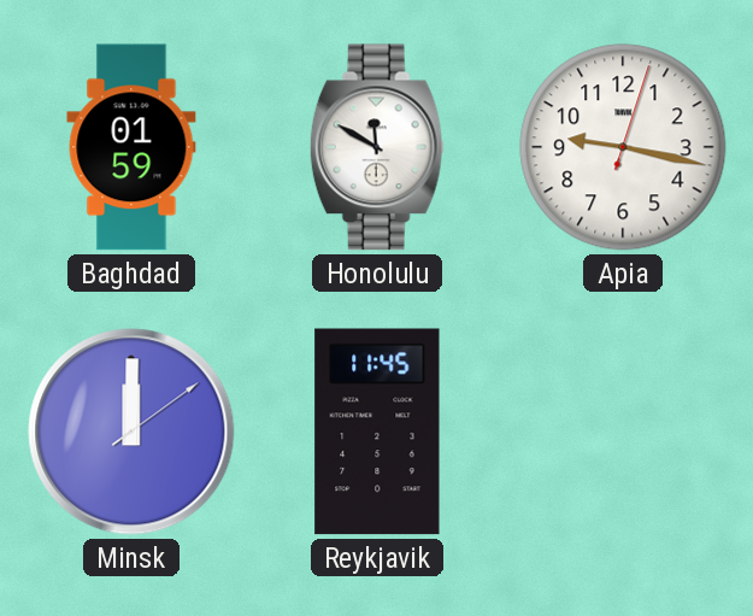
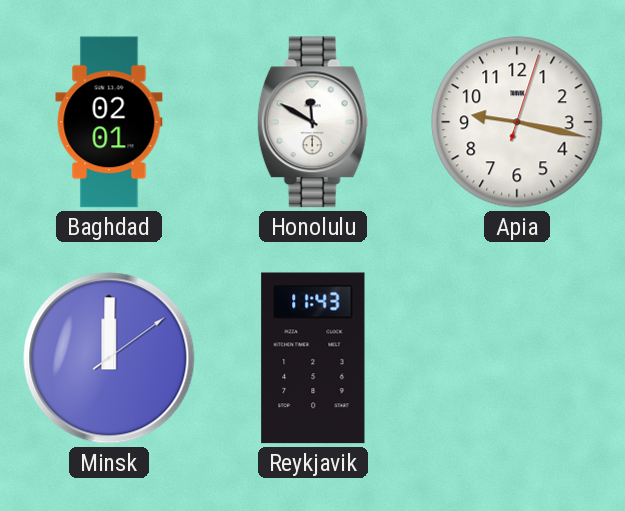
Baghdad: 01:59 -> 02:01 (109, 122)
Reykjavik: 11:45 -> 11:43 (313, 358)
